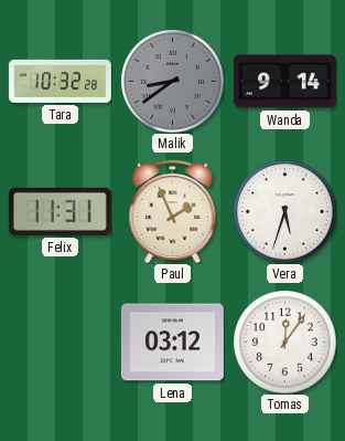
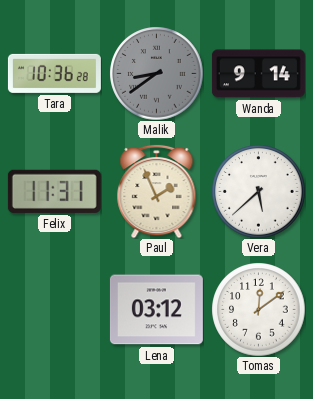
Tara: 10:32 -> 10:36 (54, 73)
Vera: 5:33 -> 5:38 (258, 191)
Tomas: 12:06 -> 12:09 (258, 309)
